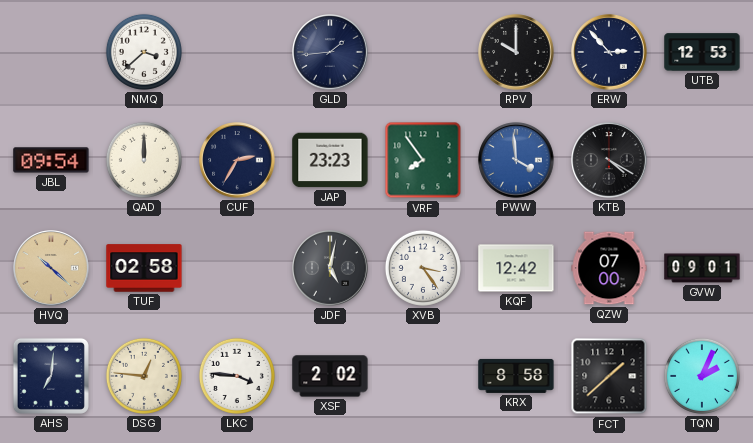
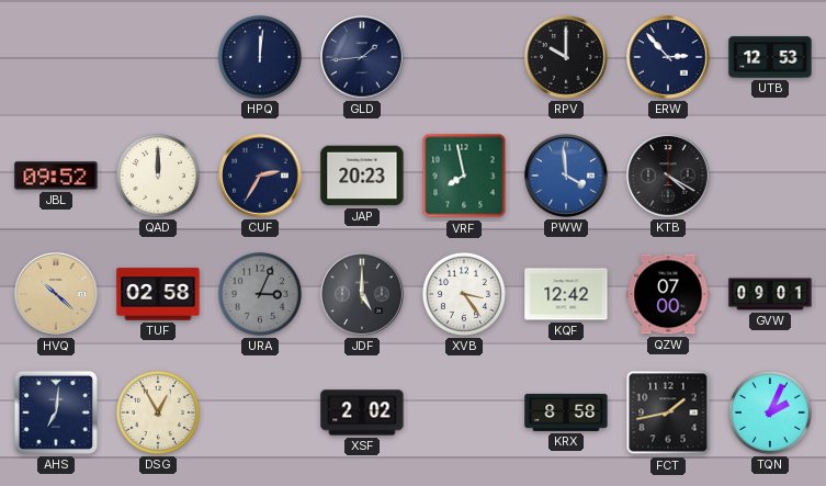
NMQ: 3:38 -> none (144, 52)
HPQ: none -> 12:01 (260, 57)
JBL: 09:54 -> 09:52 (56, 176)
JAP: 23:23 -> 20:23 (362, 176)
VRF: 7:54 -> 7:58 (464, 176)
URA: none -> 3:04 (260, 294)
JDF: 5:02 -> 5:00 (362, 294)
DSG: 12:46 -> 12:55 (158, 412)
LKC: 3:46 -> none (237, 376)
FCT: 1:38 -> 1:43 (668, 412)
